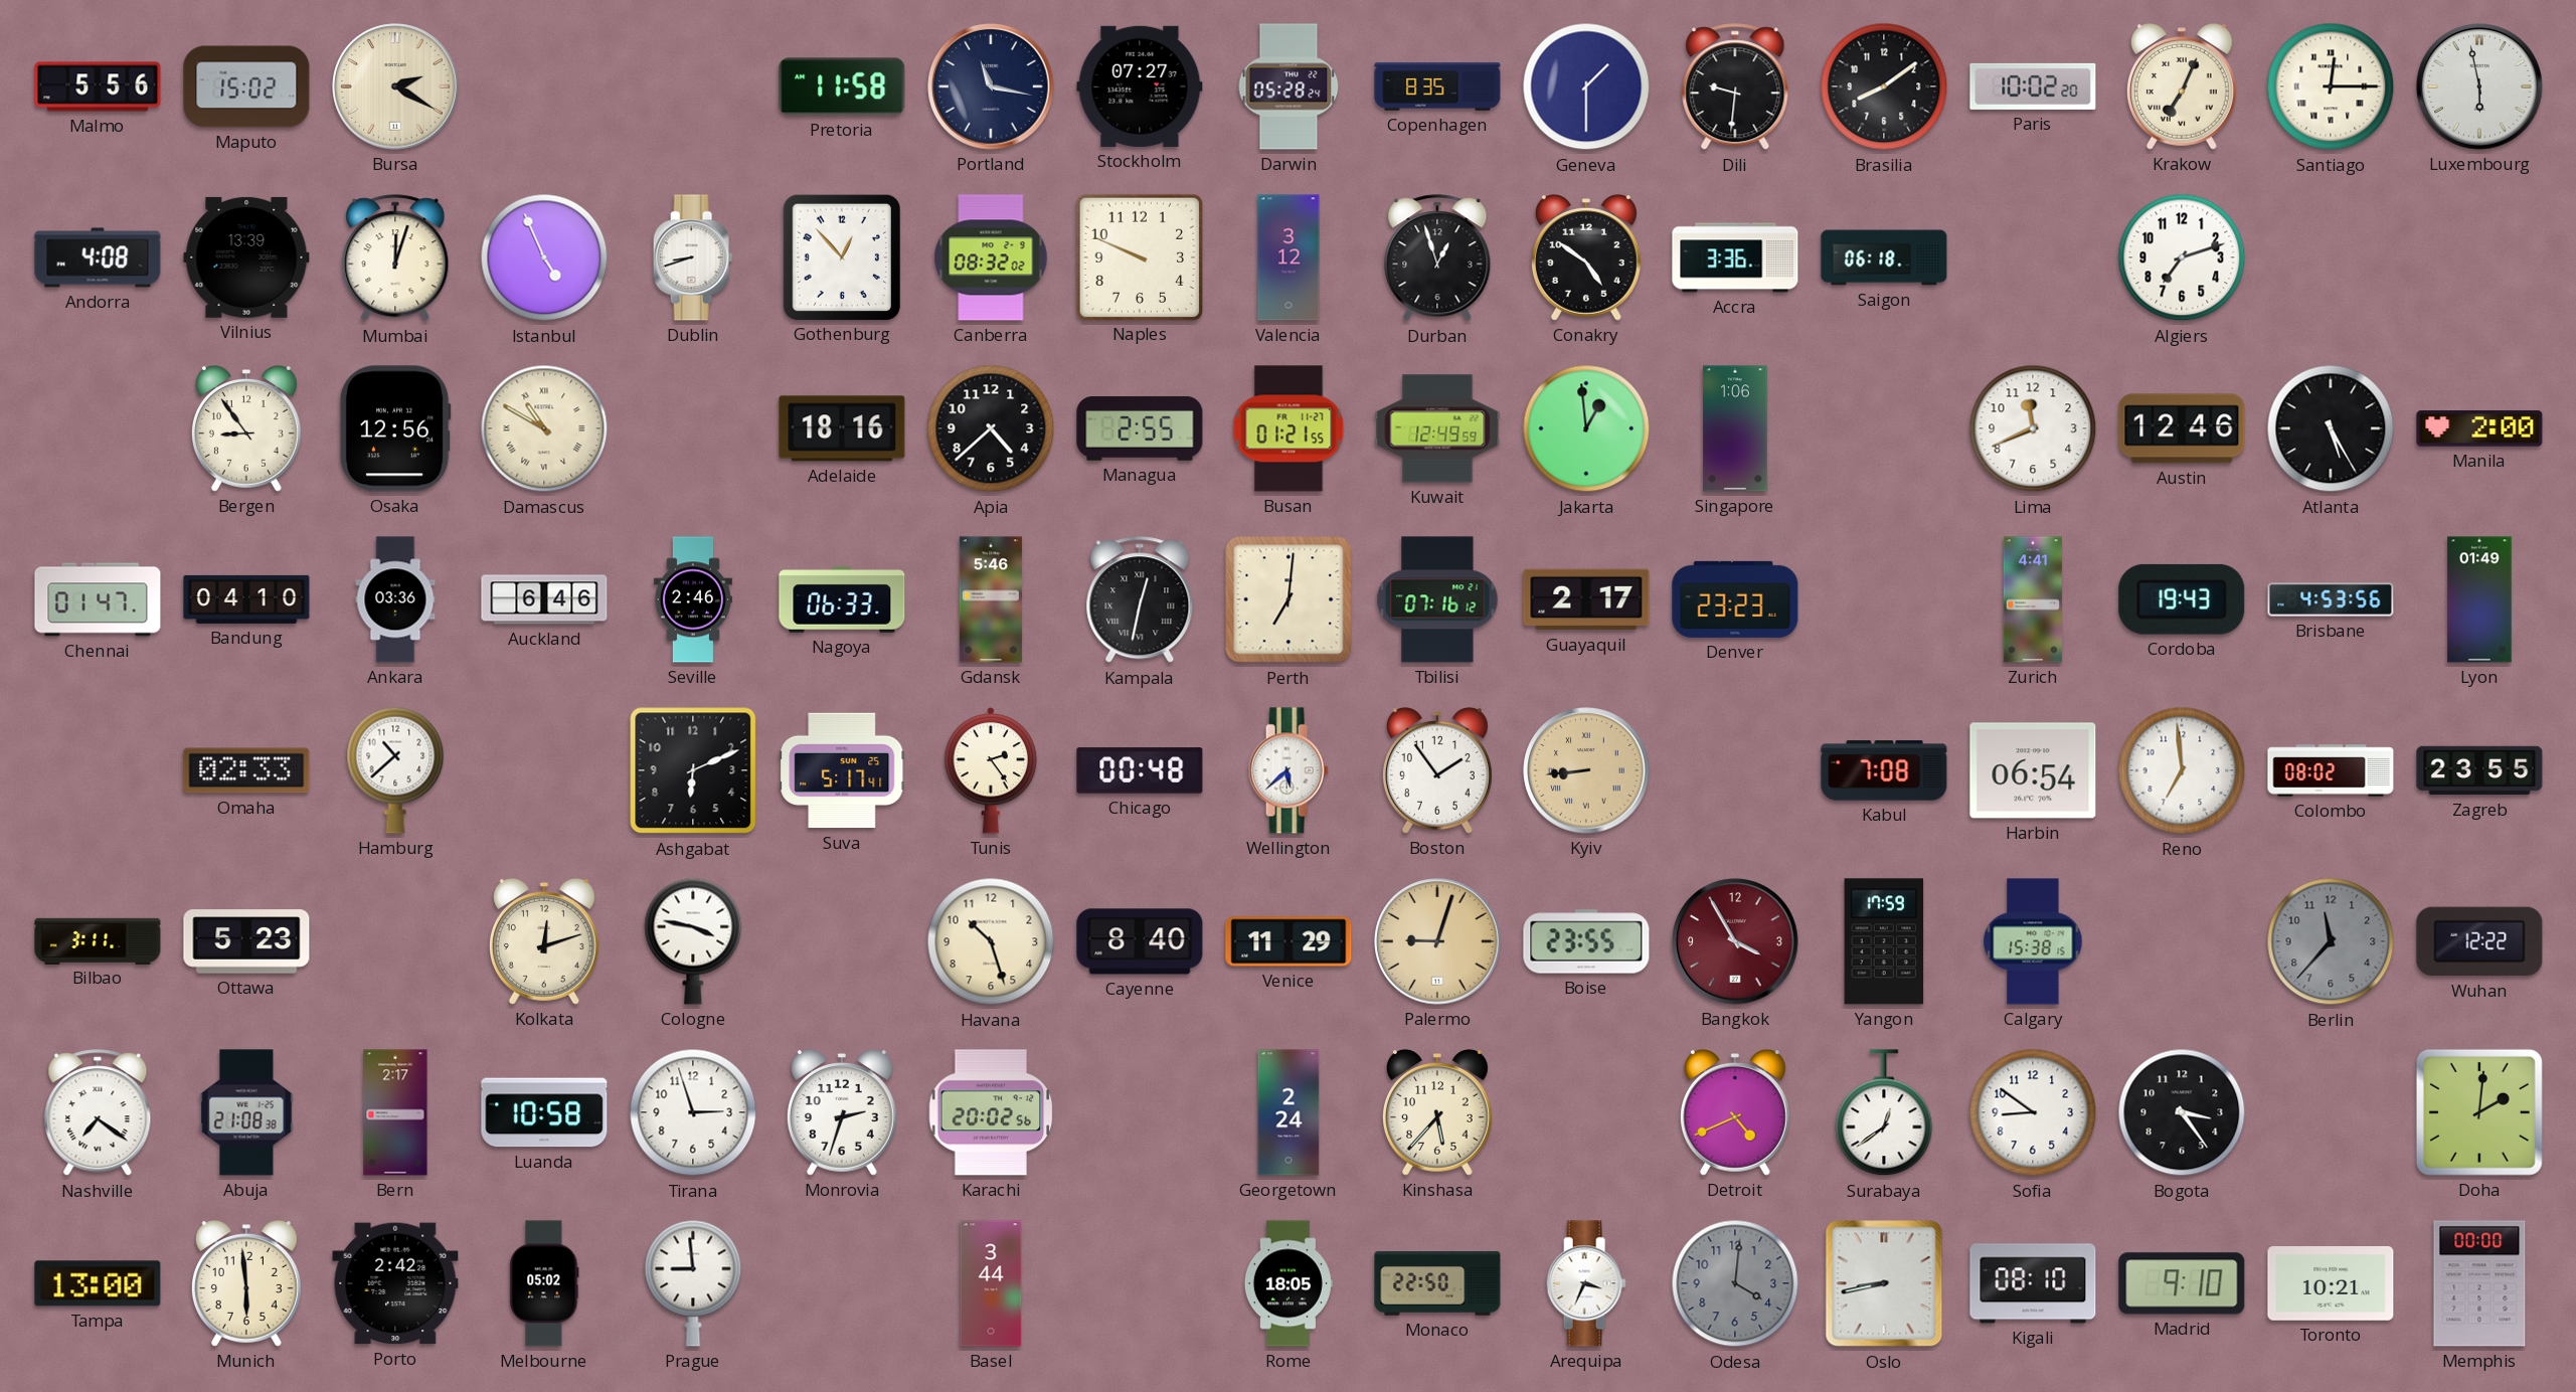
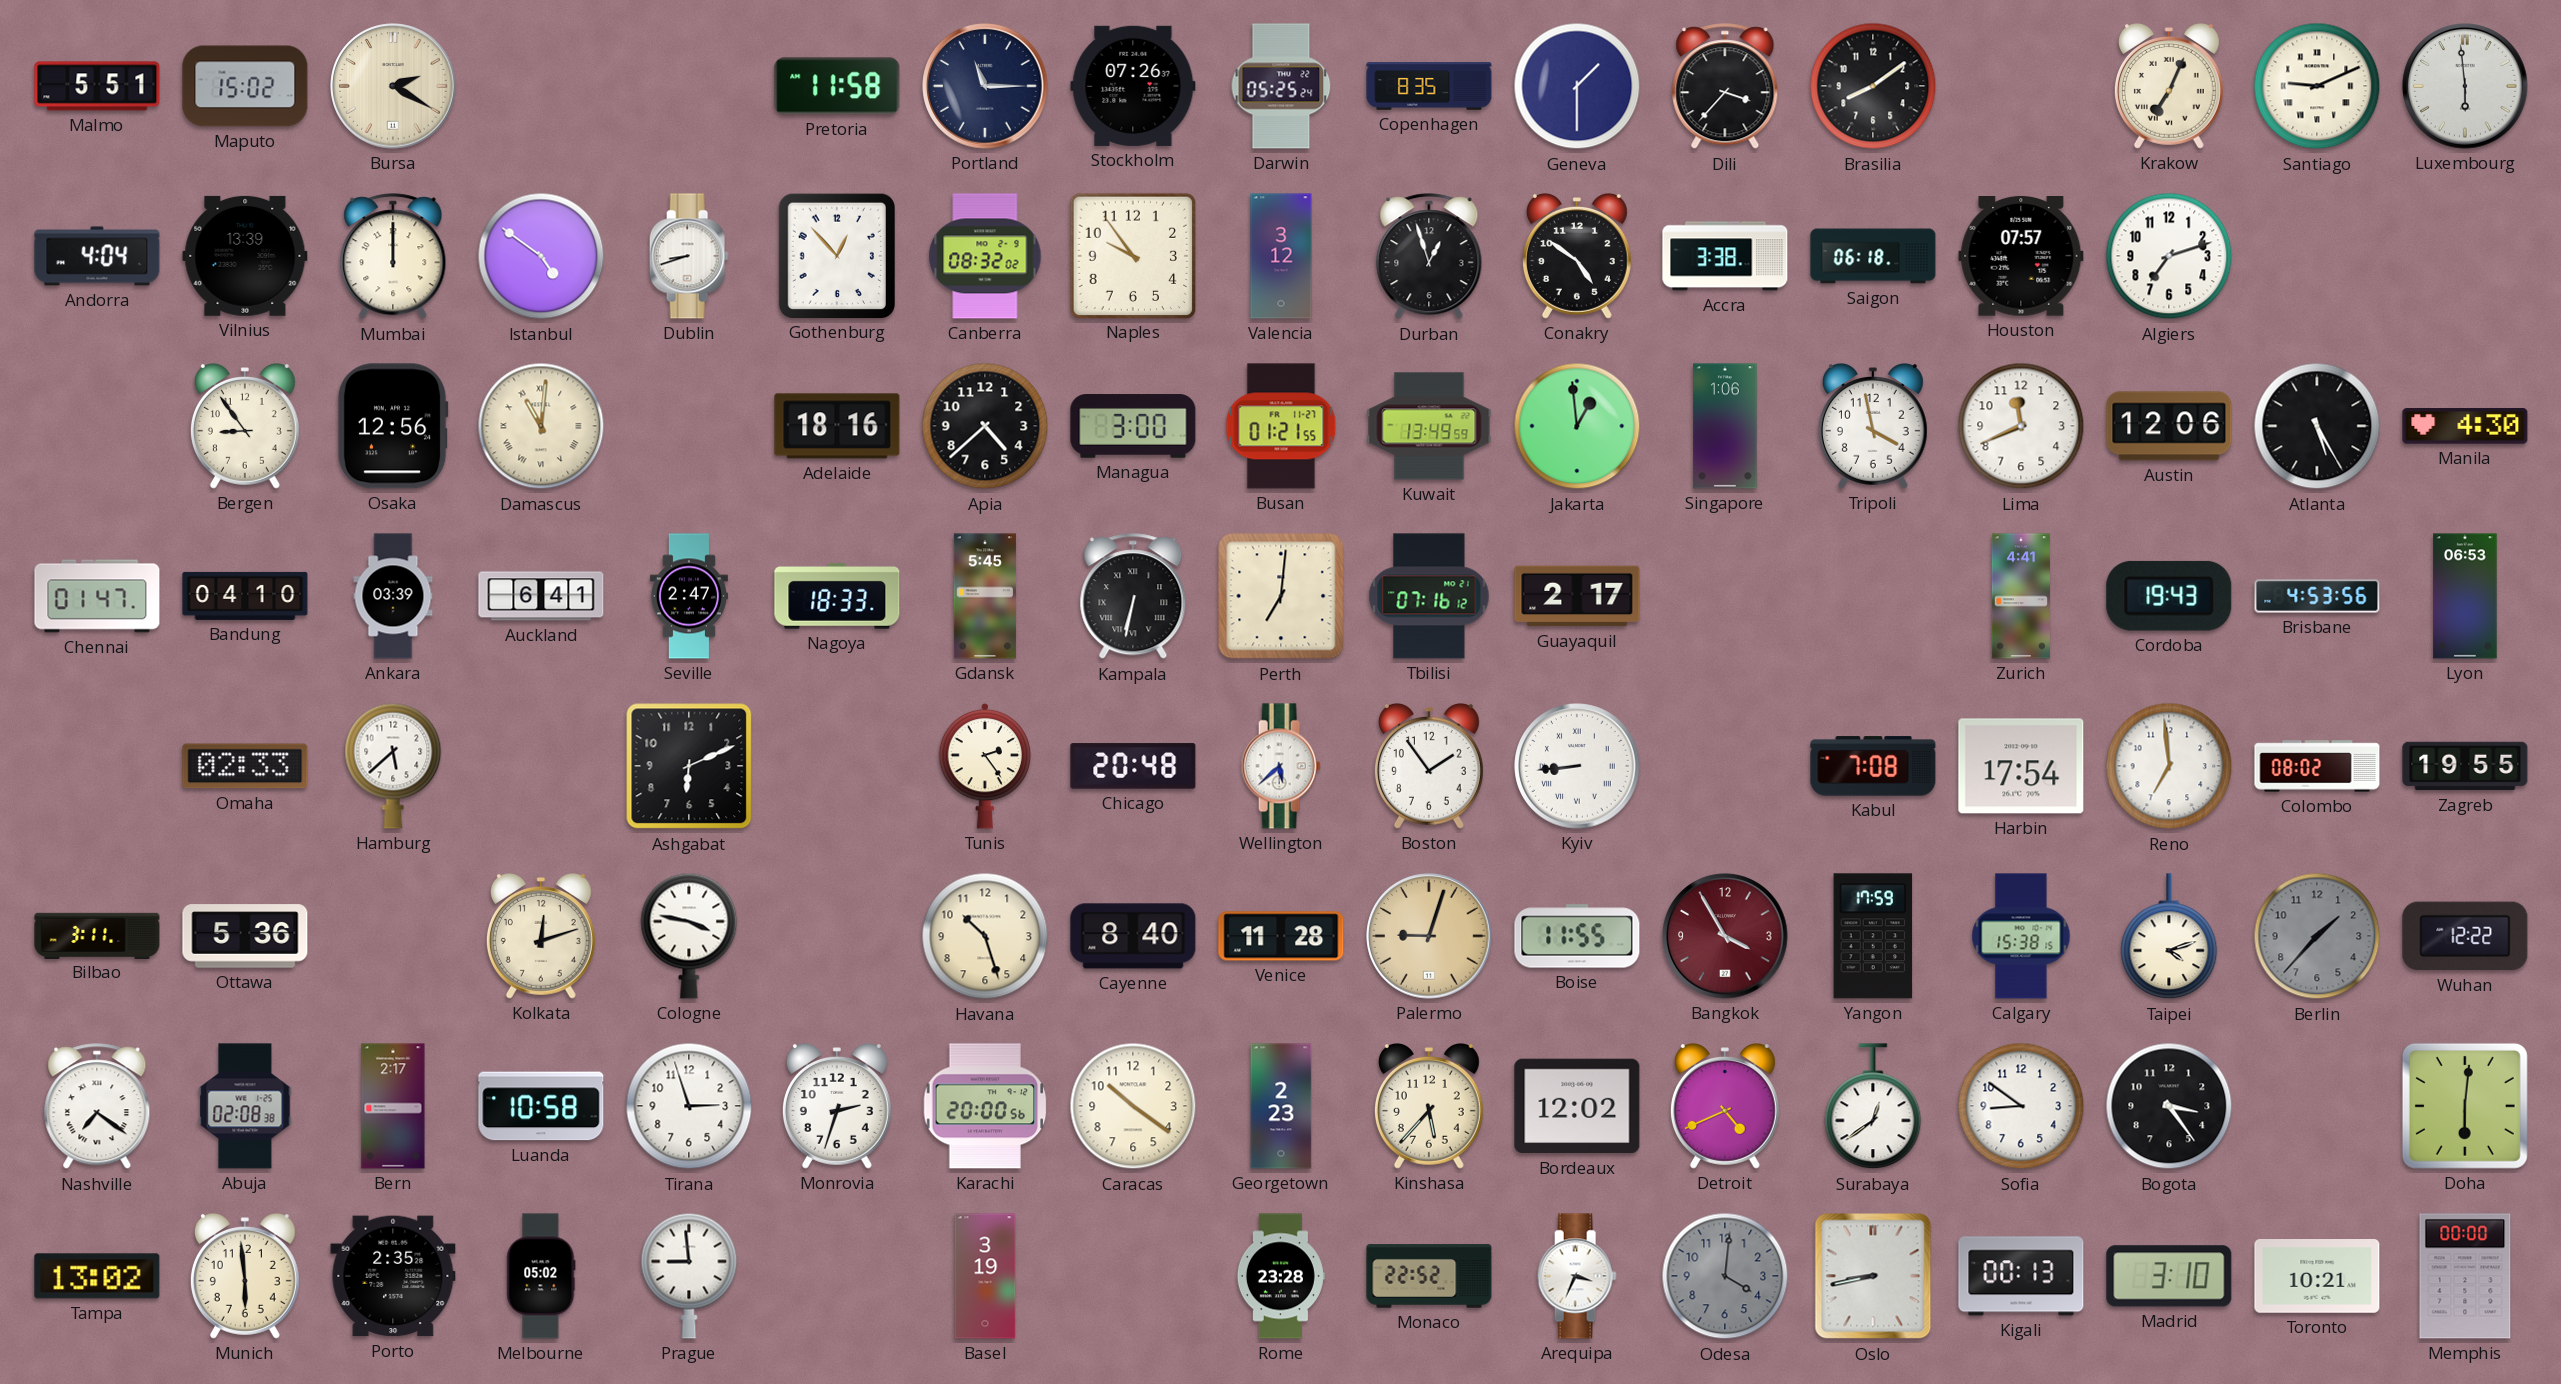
Malmo: 5:56 -> 5:51 (97, 86)
Portland: 11:17 -> 11:15 (985, 86)
Stockholm: 07:27 -> 07:26 (1133, 86)
Darwin: 05:28 -> 05:25 (1281, 86)
Dili: 9:31 -> 3:37 (1725, 87)
Paris: 10:02 -> none (2033, 86)
Santiago: 12:15 -> 9:11 (2317, 86)
Luxembourg: 5:58 -> 5:59 (2465, 86)
Andorra: 4:08 -> 4:04 (97, 256)
Mumbai: 12:03 -> 12:00 (393, 257)
Istanbul: 4:56 -> 4:51 (541, 256)
Naples: 9:49 -> 9:54 (1132, 255)
Accra: 3:36 -> 3:38 (1725, 256)
Houston: none -> 07:57 (2021, 257)
Damascus: 10:50 -> 11:01 (541, 426)
Managua: 2:55 -> 3:00 (1133, 426)
Kuwait: 12:49 -> 13:49 (1429, 426)
Tripoli: none -> 3:58 (1873, 427)
Austin: 12:46 -> 12:06 (2169, 426)
Manila: 2:00 -> 4:30 (2465, 426)
Ankara: 03:36 -> 03:39 (393, 596)
Auckland: 6:46 -> 6:41 (541, 596)
Seville: 2:46 -> 2:47 (689, 596)
Nagoya: 06:33 -> 18:33 (837, 596)
Gdansk: 5:46 -> 5:45 (985, 596)
Kampala: 12:32 -> 6:32 (1133, 597)
Denver: 23:23 -> none (1735, 599)
Lyon: 01:49 -> 06:53 (2465, 596)
Hamburg: 10:38 -> 5:38 (393, 766)
Suva: 5:17 -> none (842, 770)
Chicago: 00:48 -> 20:48 (1133, 766)
Kyiv dial: champagne -> white (1577, 766)
Harbin: 06:54 -> 17:54 (2021, 766)
Zagreb: 23:55 -> 19:55 (2465, 766)
Ottawa: 5:23 -> 5:36 (245, 936)
Venice: 11:29 -> 11:28 (1281, 936)
Boise: 23:55 -> 11:55 (1577, 936)
Taipei: none -> 4:12 (2169, 937)
Berlin: 11:37 -> 1:37 (2317, 936)
Abuja: 21:08 -> 02:08 (245, 1106)
Karachi: 20:02 -> 20:00 (985, 1106)
Caracas: none -> 10:21 (1133, 1106)
Georgetown: 2:24 -> 2:23 (1281, 1106)
Bordeaux: none -> 12:02 (1577, 1106)
Doha: 2:01 -> 6:01 (2465, 1106)
Tampa: 13:00 -> 13:02 (97, 1276)
Porto: 2:42 -> 2:35 (393, 1276)
Basel: 3:44 -> 3:19 (985, 1276)
Rome: 18:05 -> 23:28 (1281, 1276)
Monaco: 22:50 -> 22:52 (1429, 1276)
Kigali: 08:10 -> 00:13 (2021, 1276)
Madrid: 9:10 -> 3:10 (2169, 1276)
